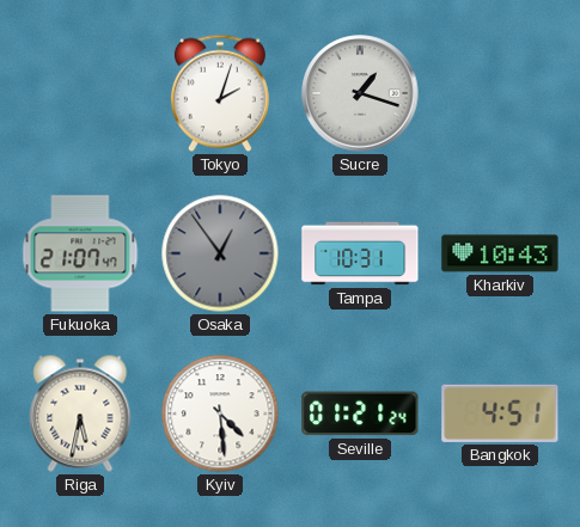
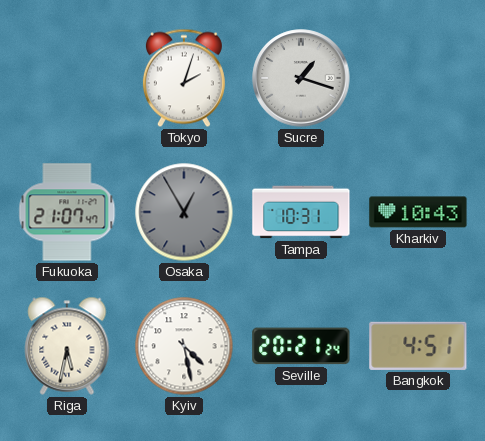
Osaka: 12:54 -> 12:55 (184, 212)
Kyiv: 4:29 -> 4:28 (184, 346)
Seville: 01:21 -> 20:21 (301, 346)
